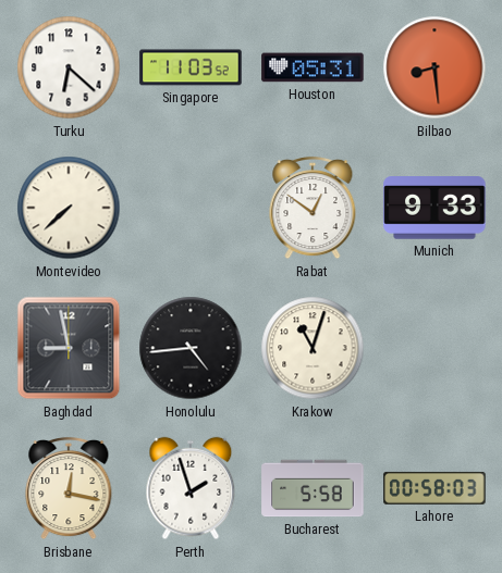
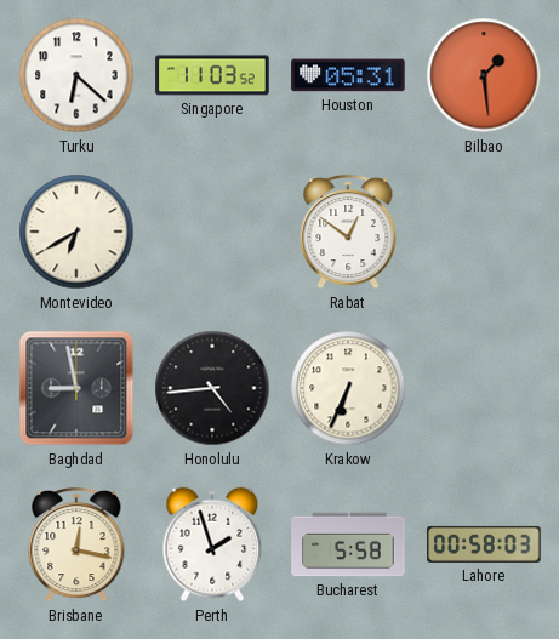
Bilbao: 8:29 -> 1:29 (484, 75)
Montevideo: 7:38 -> 6:40 (76, 232)
Munich: 9:33 -> none (434, 208)
Krakow: 11:03 -> 6:34 (348, 388)
